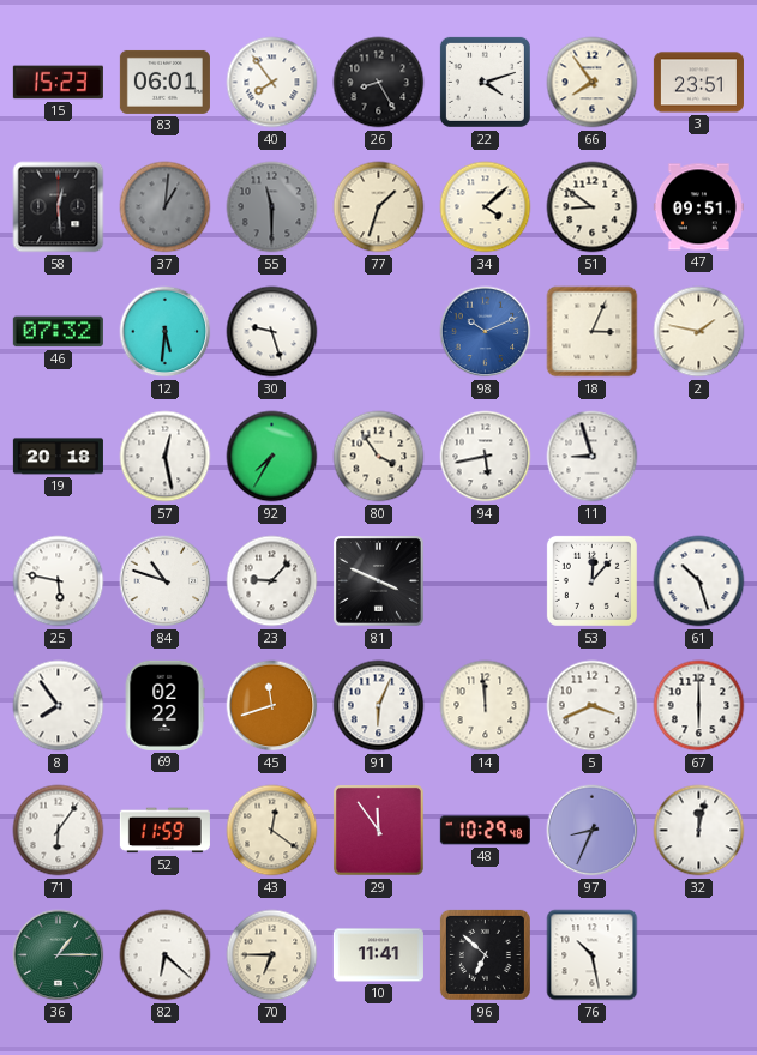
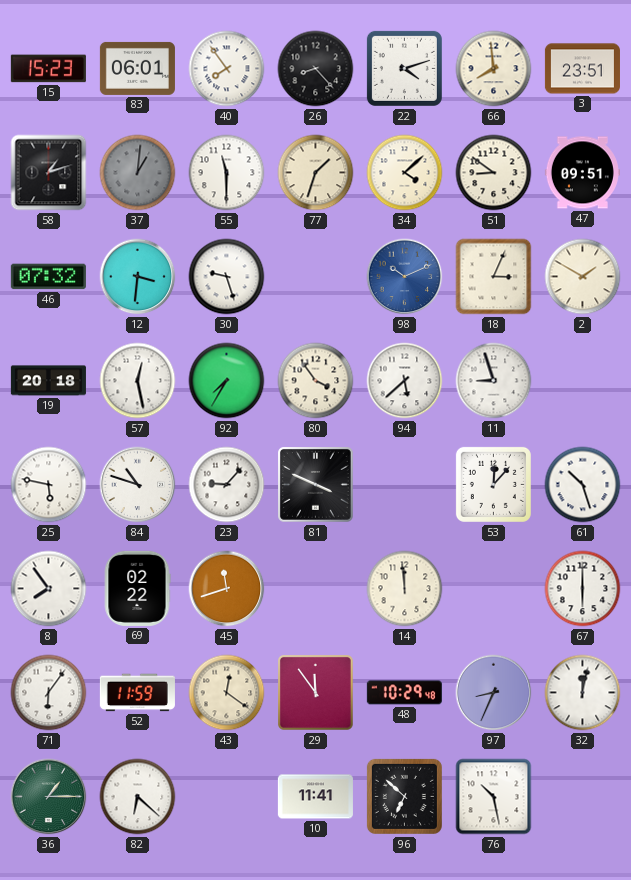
26: 8:25 -> 8:23 (316, 69)
66: 7:54 -> 7:59 (494, 69)
58: 12:29 -> 1:12 (49, 173)
55 dial: grey -> white (227, 173)
12: 5:31 -> 3:31 (138, 277)
2: 1:47 -> 1:50 (583, 277)
94: 5:43 -> 5:38 (405, 381)
91: 6:04 -> none (379, 706)
5: 3:41 -> none (593, 706)
70: 6:45 -> none (272, 955)
